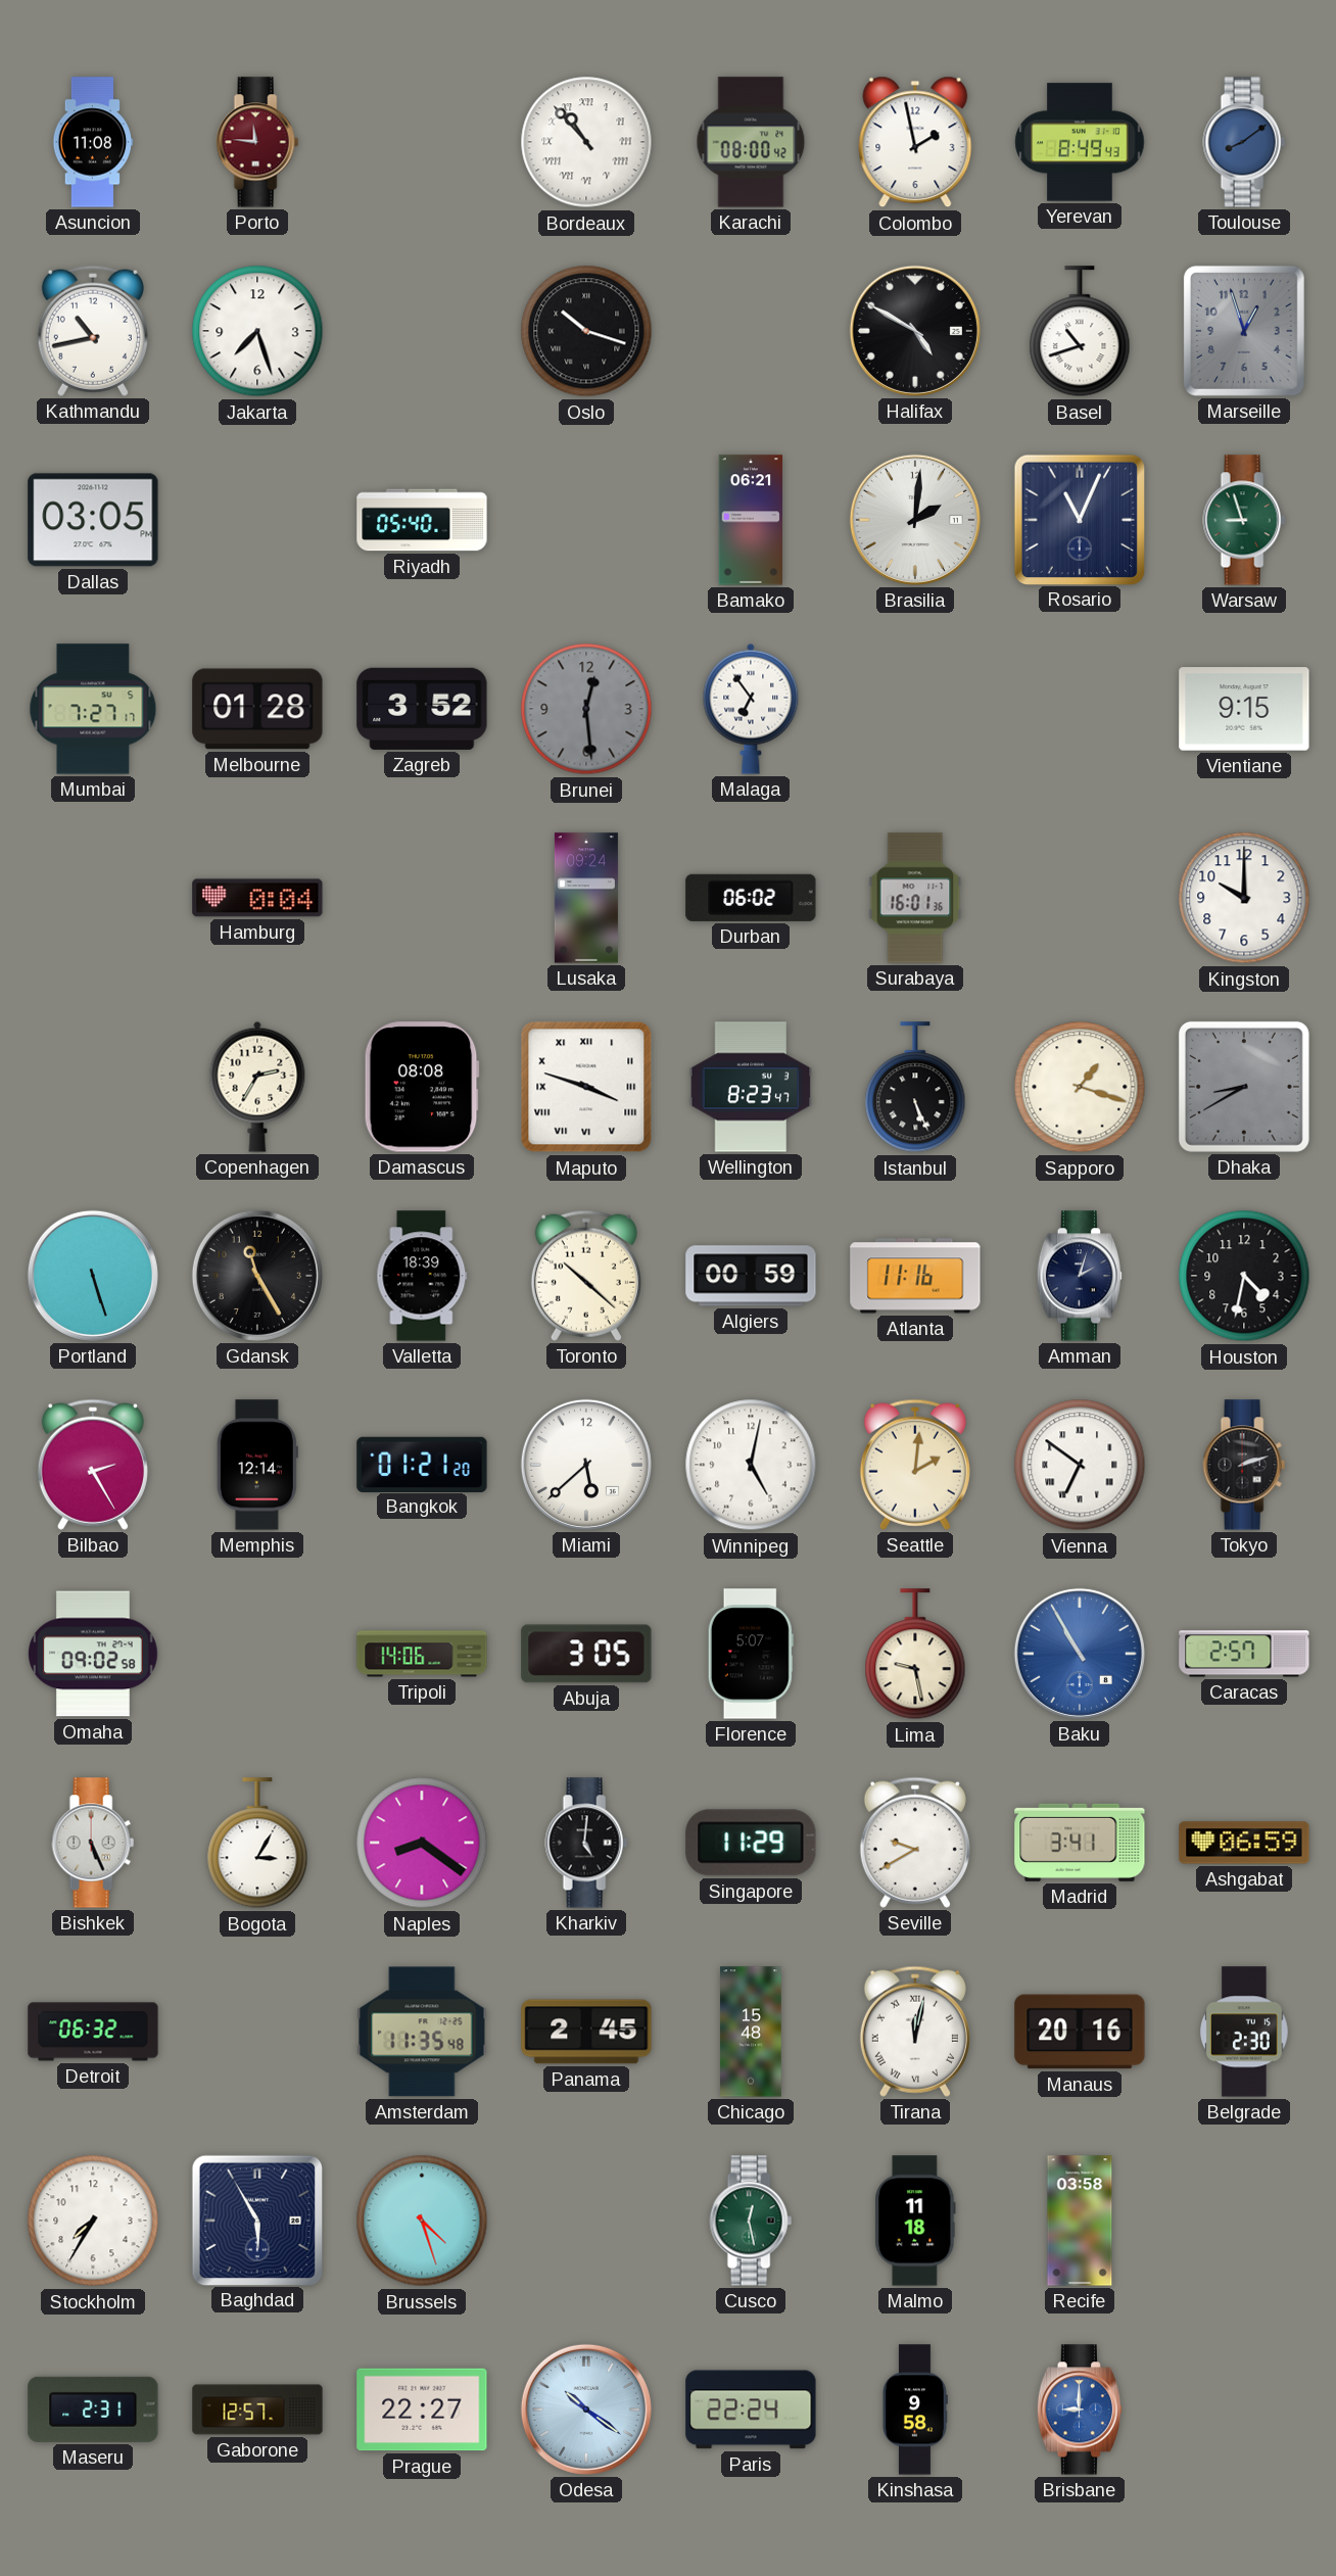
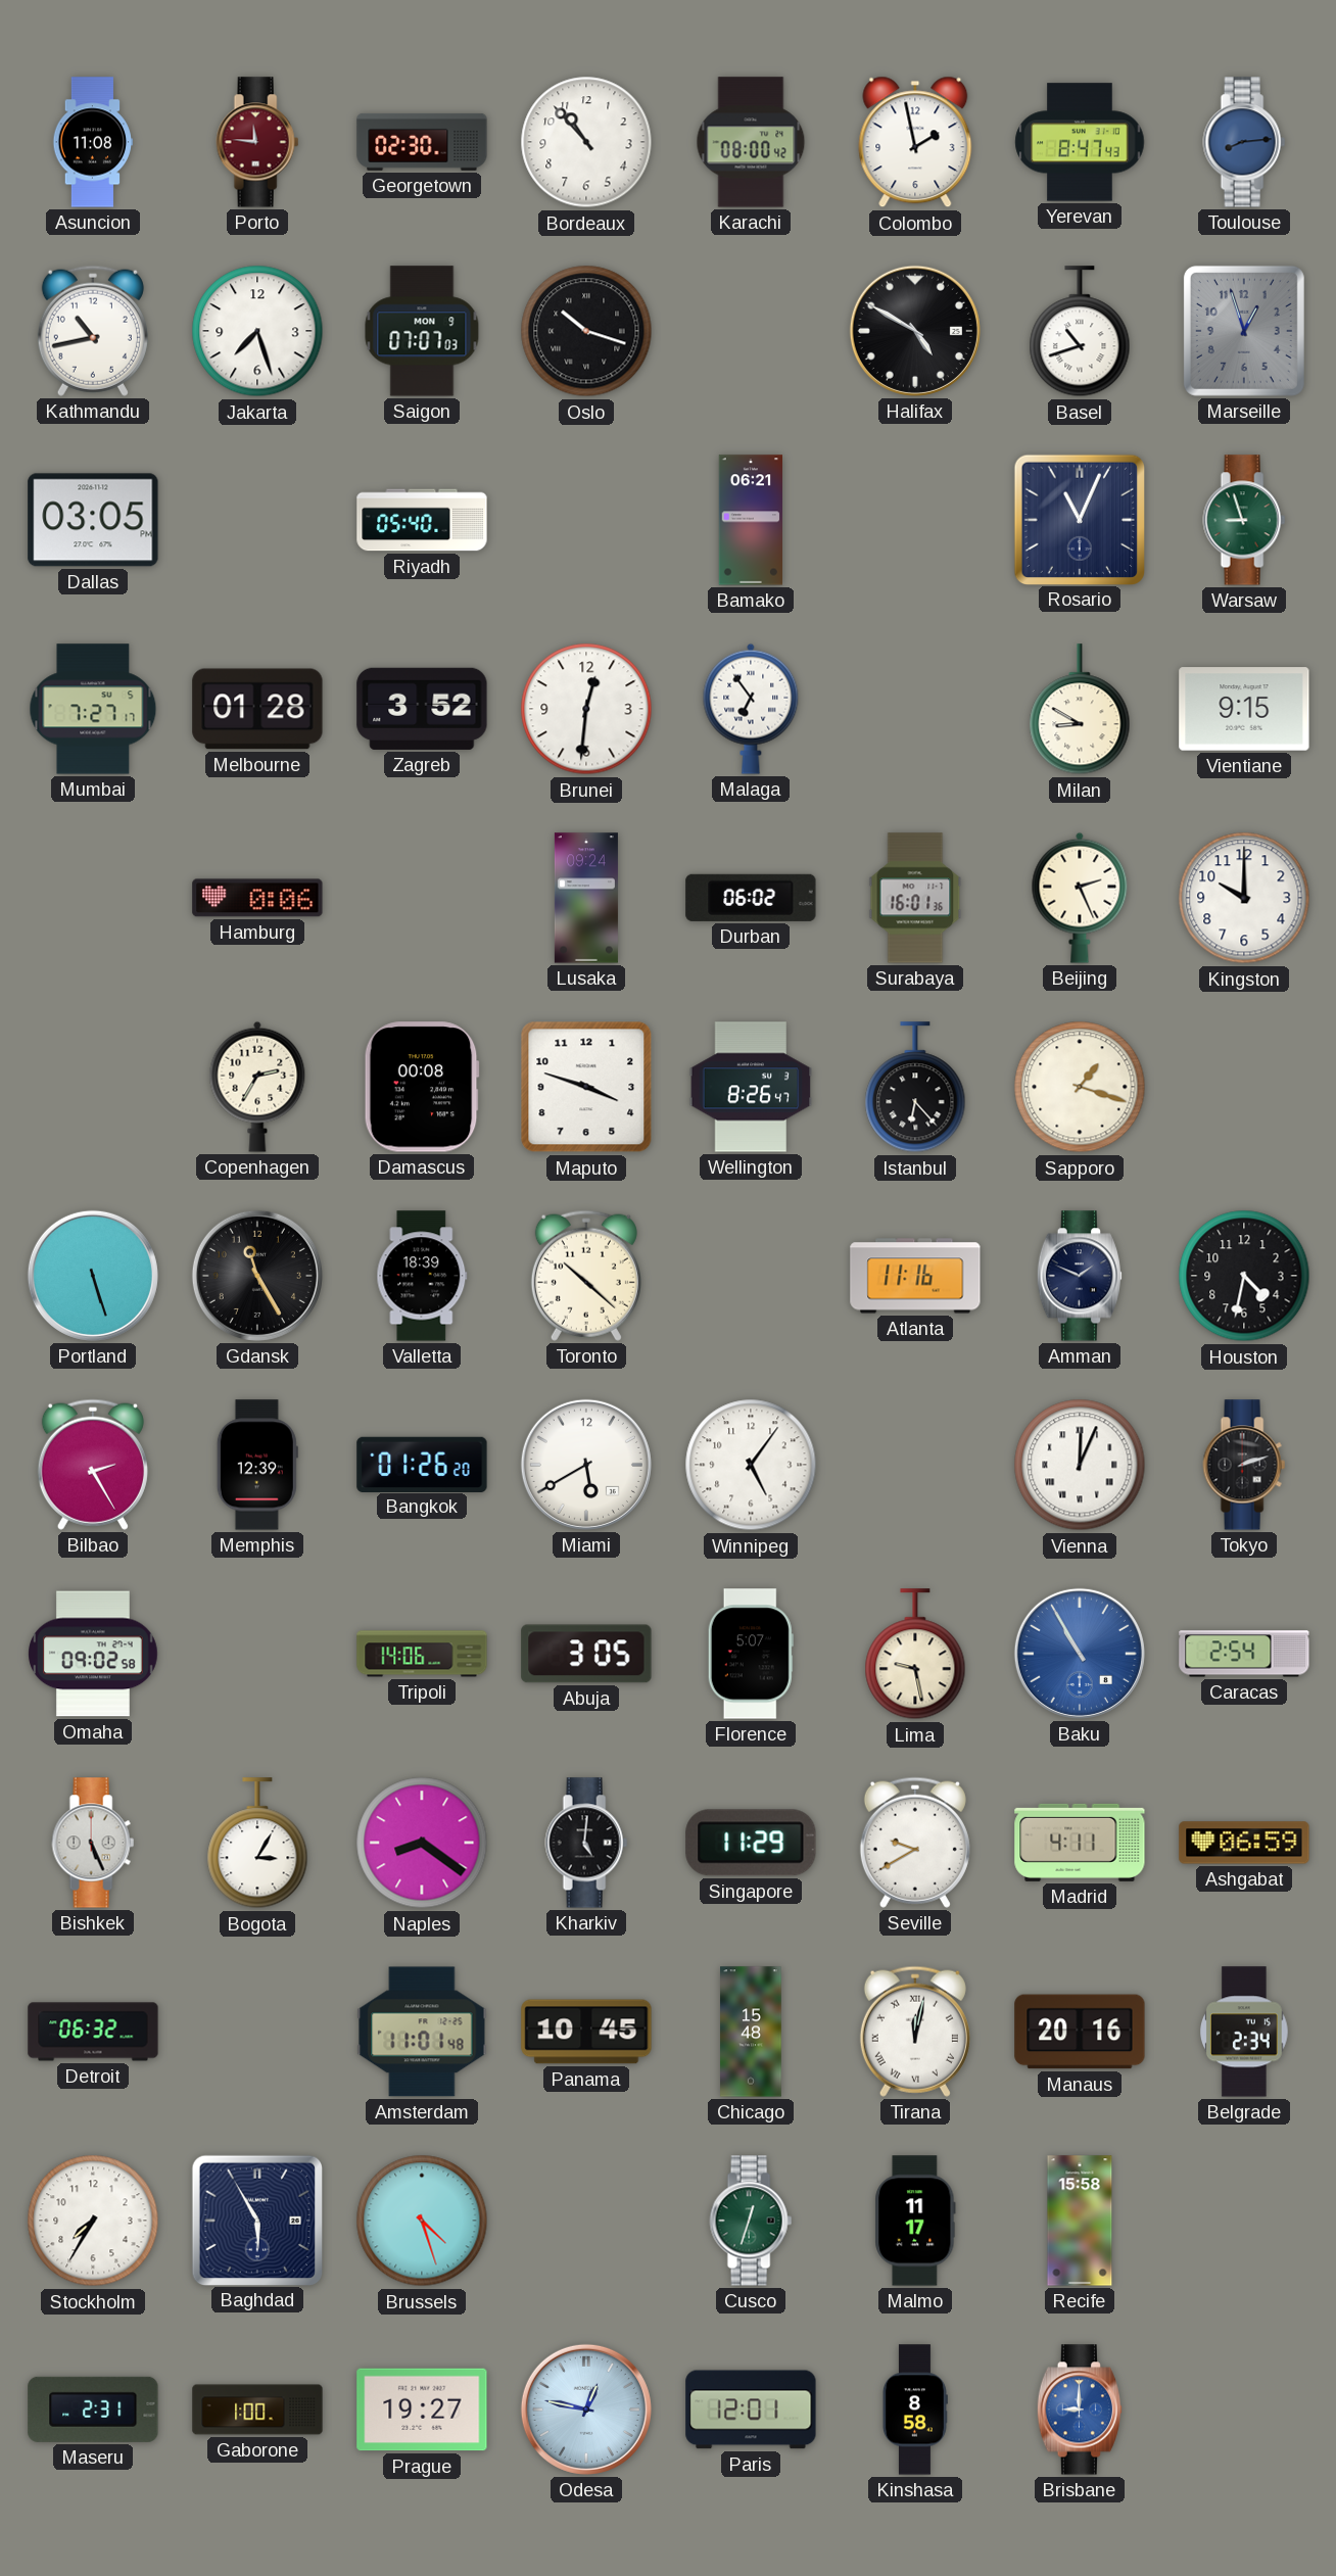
Georgetown: none -> 02:30 (422, 142)
Bordeaux numerals: Roman -> Arabic (586, 142)
Yerevan: 8:49 -> 8:47 (1080, 142)
Toulouse: 8:09 -> 8:14 (1244, 142)
Saigon: none -> 07:07 (422, 331)
Brasilia: 2:01 -> none (915, 520)
Brunei: 12:29 -> 12:31 (586, 709)
Brunei dial: grey -> white (586, 709)
Milan: none -> 8:50 (1080, 710)
Hamburg: 0:04 -> 0:06 (257, 898)
Beijing: none -> 2:26 (1080, 898)
Damascus: 08:08 -> 00:08 (422, 1087)
Maputo numerals: Roman -> Arabic (586, 1087)
Wellington: 8:23 -> 8:26 (751, 1087)
Istanbul: 5:26 -> 6:23 (915, 1088)
Dhaka: 8:40 -> none (1244, 1087)
Algiers: 00:59 -> none (751, 1276)
Amman: 2:03 -> 1:49 (1079, 1276)
Memphis: 12:14 -> 12:39 (257, 1465)
Bangkok: 01:21 -> 01:26 (422, 1464)
Miami: 5:38 -> 5:40 (586, 1465)
Winnipeg: 5:02 -> 5:06 (751, 1465)
Seattle: 2:01 -> none (915, 1465)
Vienna: 6:51 -> 12:04 (1080, 1465)
Caracas: 2:57 -> 2:54 (1244, 1654)
Madrid: 3:41 -> 4:11 (1080, 1843)
Amsterdam: 11:35 -> 11:01 (422, 2032)
Panama: 2:45 -> 10:45 (586, 2032)
Belgrade: 2:30 -> 2:34 (1245, 2032)
Cusco: 12:28 -> 12:33 (751, 2221)
Malmo: 11:18 -> 11:17 (915, 2221)
Recife: 03:58 -> 15:58 (1080, 2221)
Gaborone: 12:57 -> 1:00 (257, 2410)
Prague: 22:27 -> 19:27 (422, 2410)
Odesa: 10:21 -> 12:47 (586, 2410)
Paris: 22:24 -> 12:01 (751, 2410)
Kinshasa: 9:58 -> 8:58 (915, 2410)
